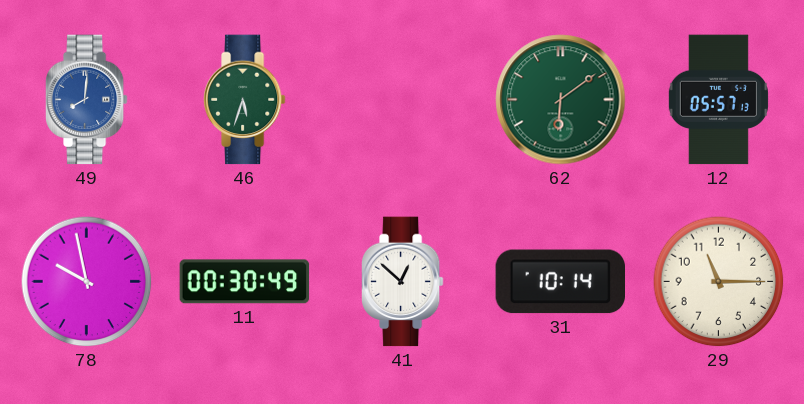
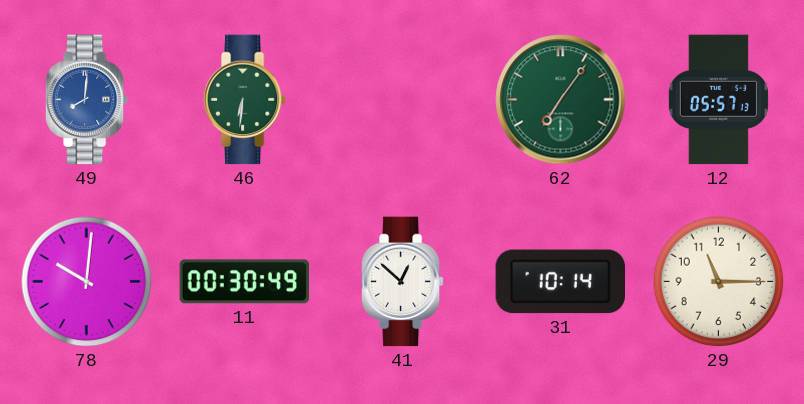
46: 5:33 -> 6:31 (244, 100)
62: 6:09 -> 7:06 (561, 100)
78: 9:58 -> 10:01 (87, 282)
